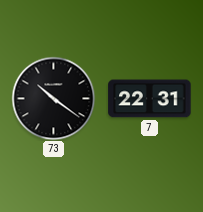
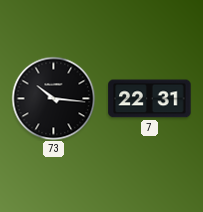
73: 10:21 -> 10:16 (53, 98)
